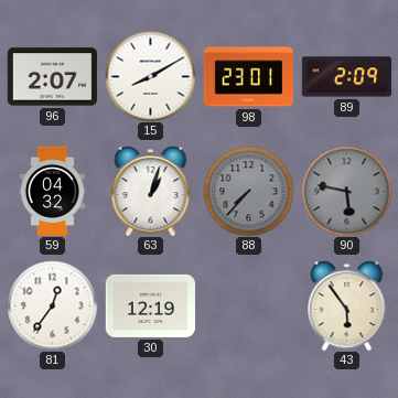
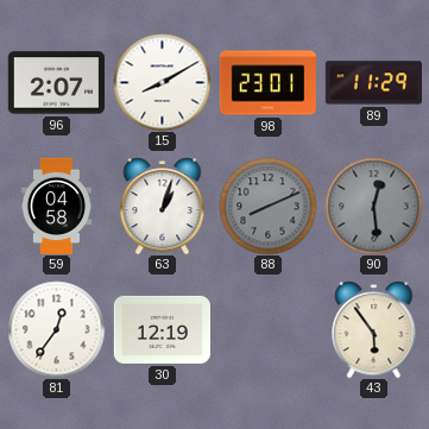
89: 2:09 -> 11:29 (373, 83)
59: 04:32 -> 04:58 (56, 206)
88: 7:37 -> 8:11 (267, 206)
90: 5:47 -> 12:29 (373, 206)
